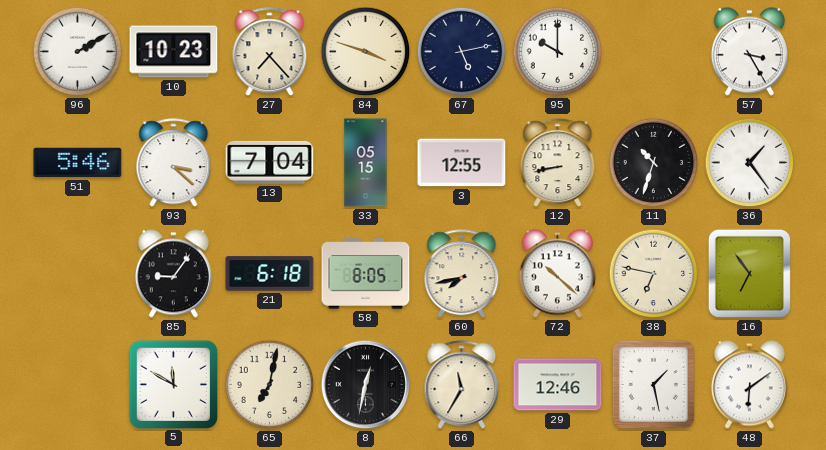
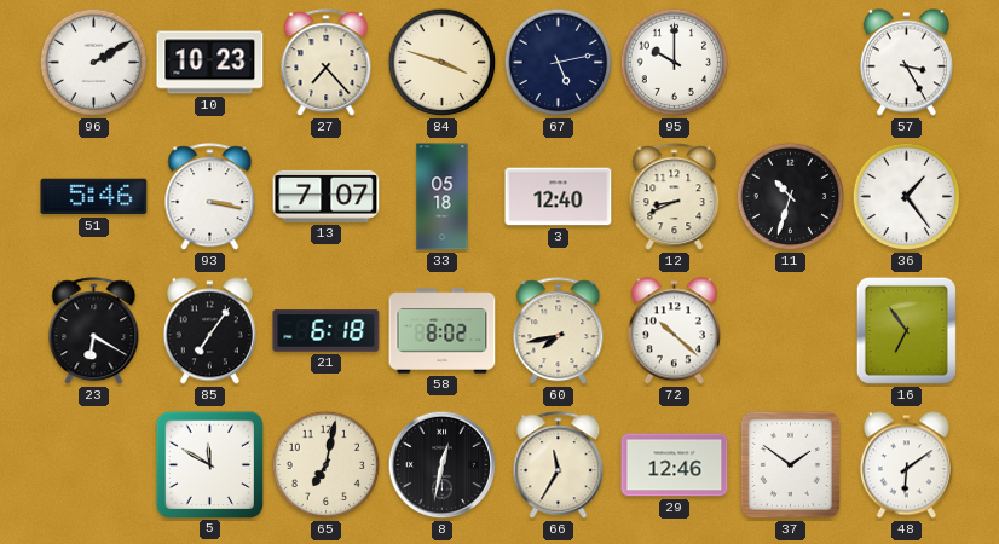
93: 3:22 -> 3:17 (210, 197)
13: 7:04 -> 7:07 (327, 196)
33: 05:15 -> 05:18 (443, 197)
3: 12:55 -> 12:40 (559, 197)
12: 8:43 -> 8:41 (675, 197)
23: none -> 6:20 (94, 331)
85: 9:06 -> 7:06 (209, 331)
58: 8:05 -> 8:02 (443, 331)
38: 6:47 -> none (654, 274)
37: 1:28 -> 1:51 (790, 464)
